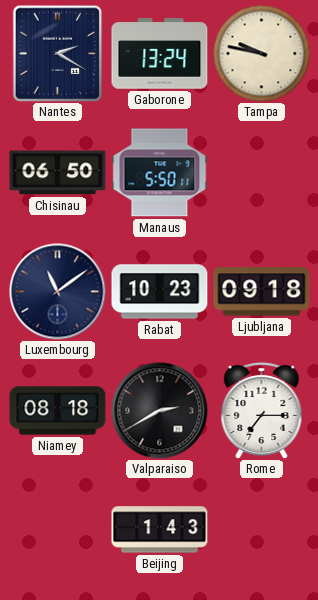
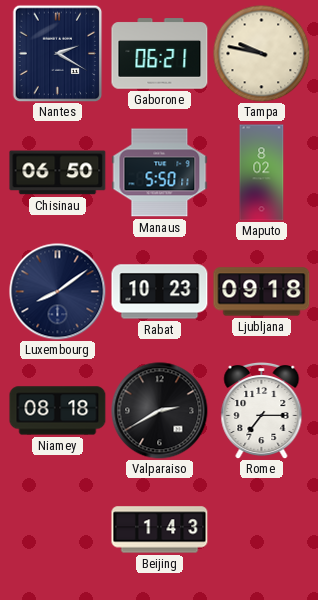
Gaborone: 13:24 -> 06:21 (160, 54)
Maputo: none -> 8:02 (262, 173)
Luxembourg: 11:09 -> 8:09 (58, 292)
